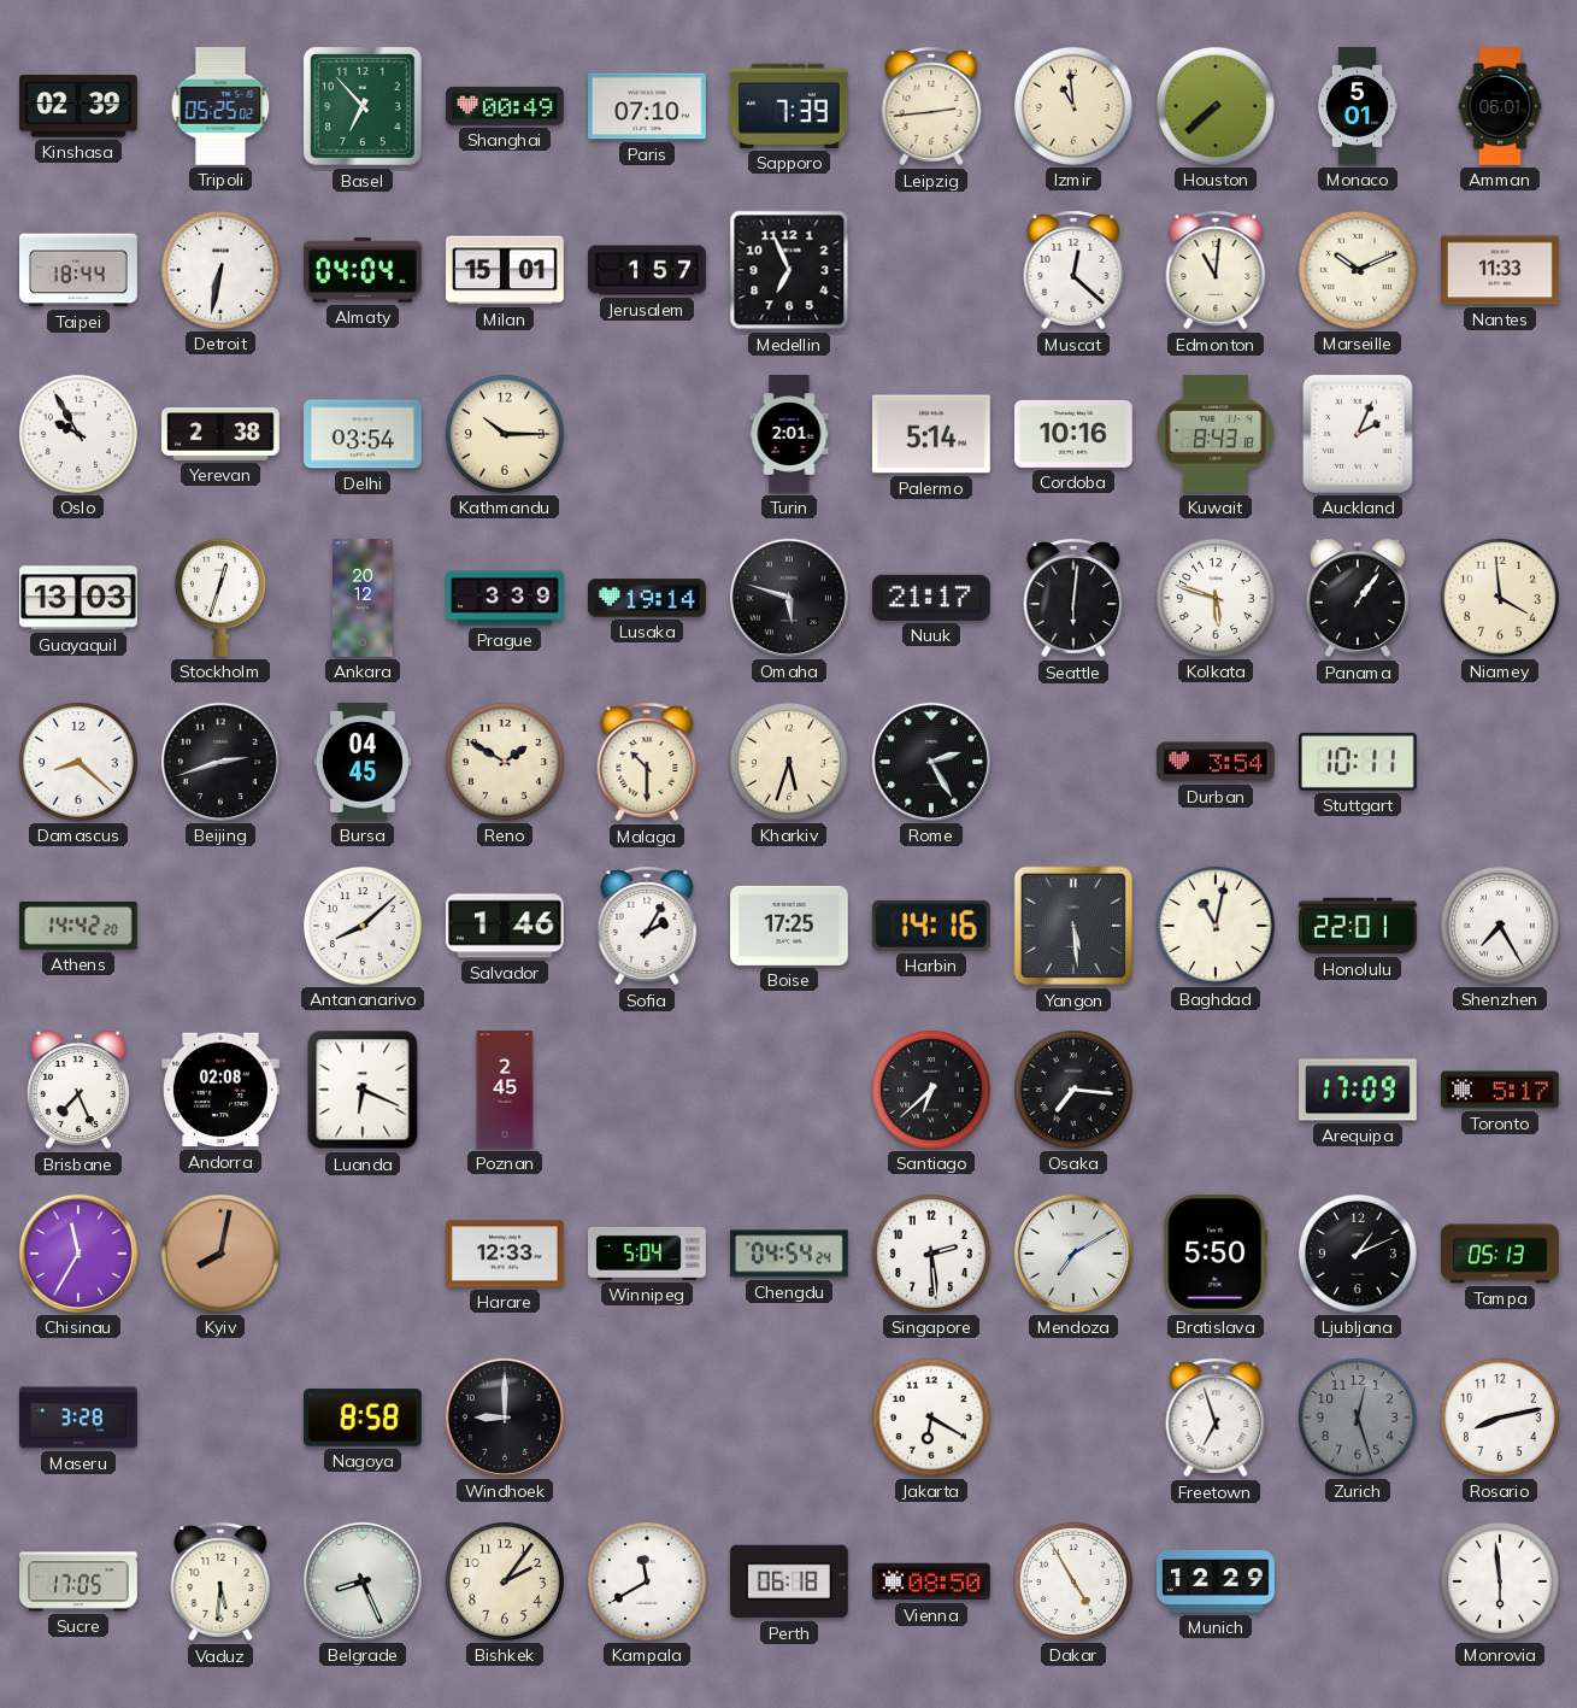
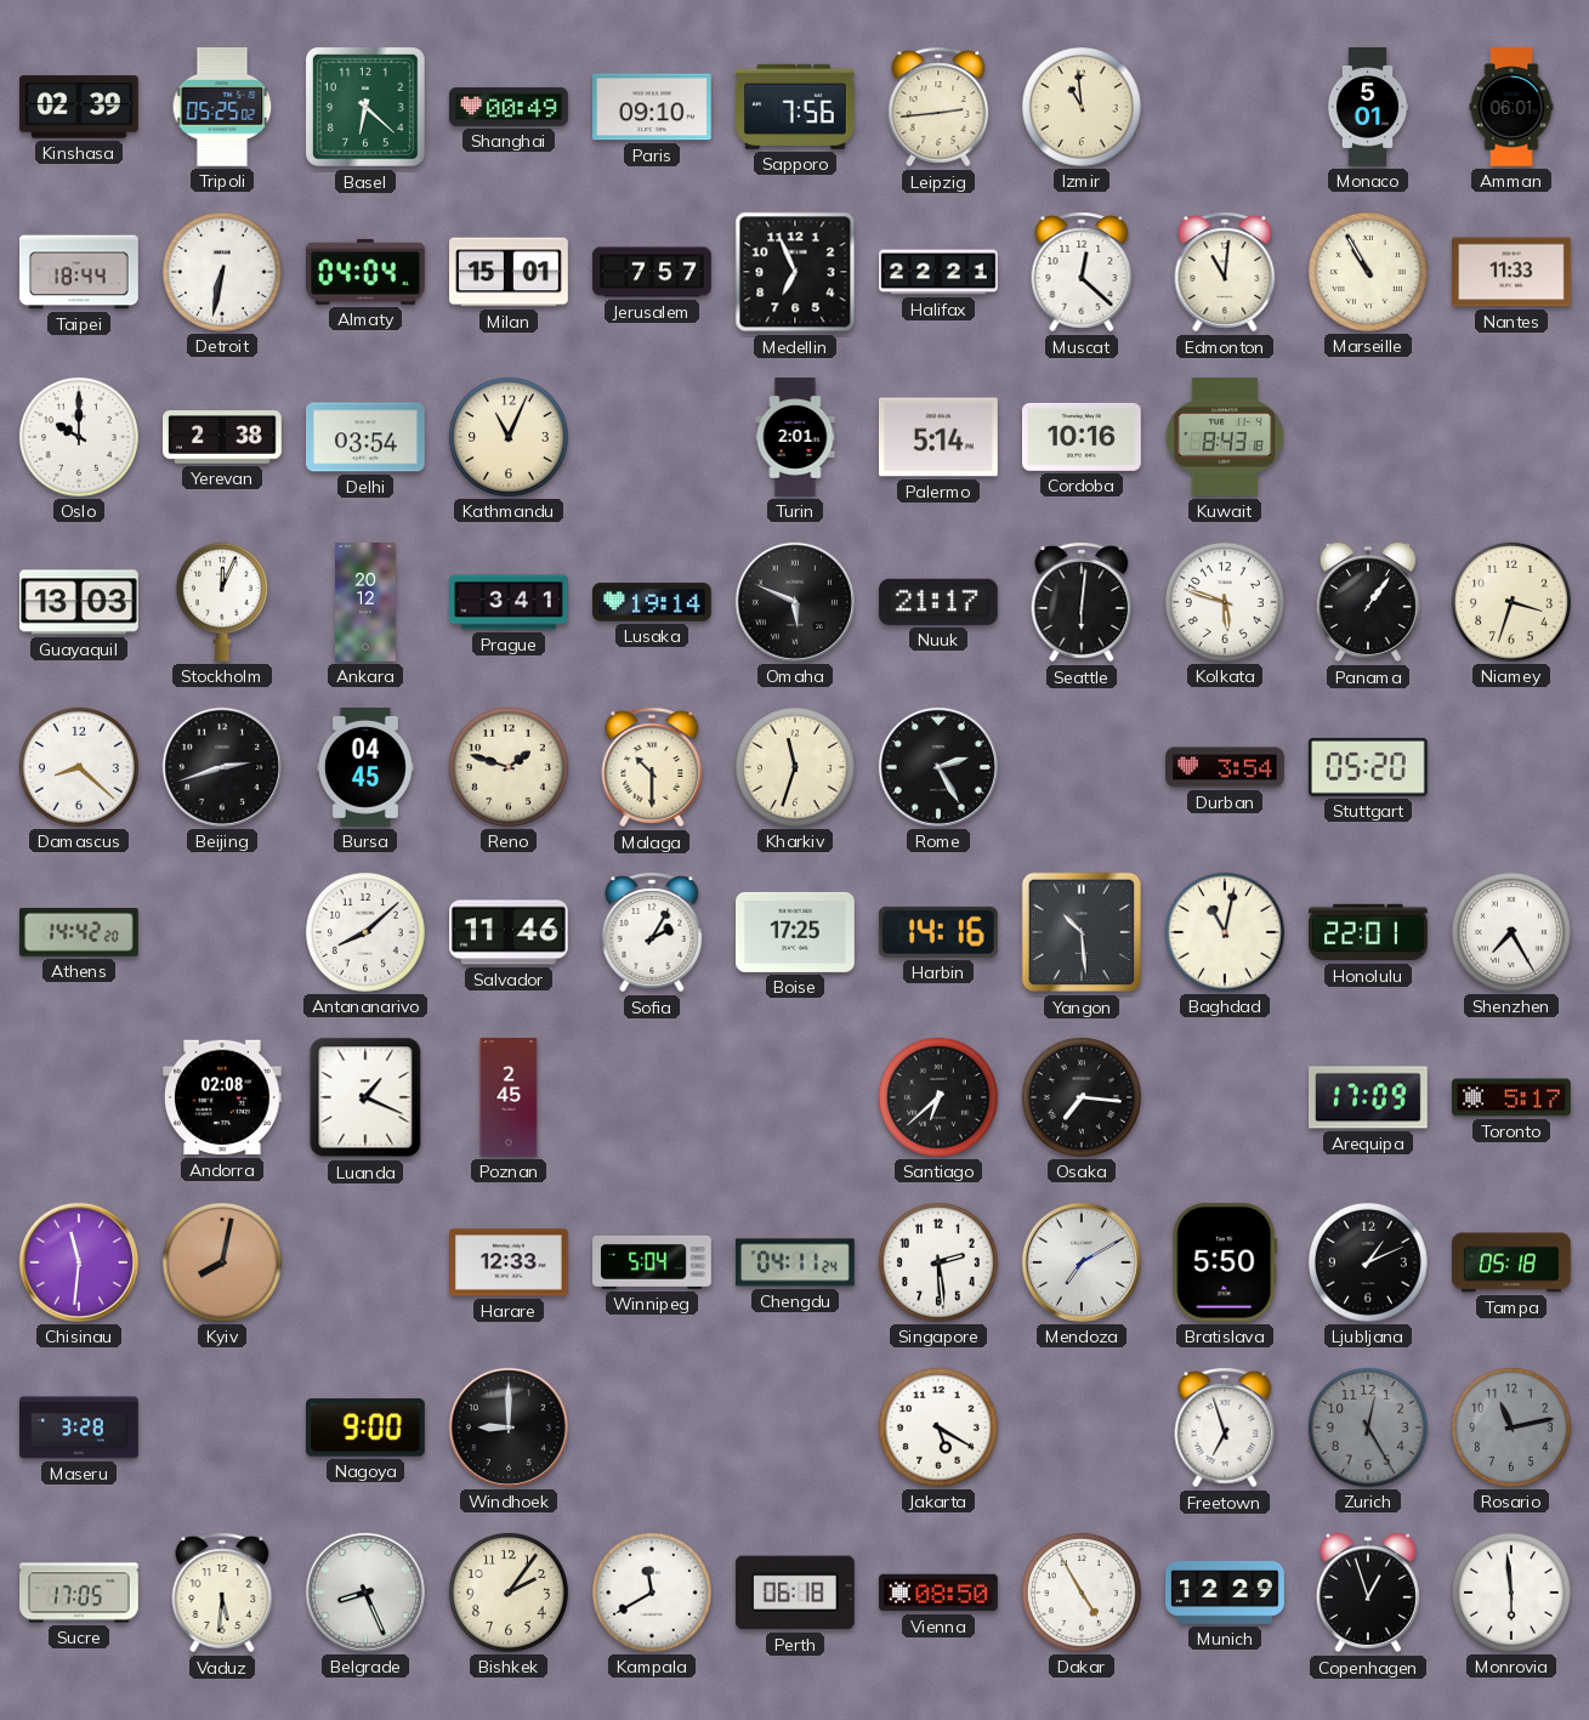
Basel: 6:53 -> 6:22 (365, 107)
Paris: 07:10 -> 09:10 (653, 107)
Sapporo: 7:39 -> 7:56 (795, 107)
Houston: 7:38 -> none (1216, 106)
Jerusalem: 1:57 -> 7:57 (653, 272)
Halifax: none -> 22:21 (938, 272)
Marseille: 10:11 -> 10:55 (1368, 272)
Oslo: 9:55 -> 10:00 (79, 437)
Kathmandu: 10:15 -> 11:04 (509, 437)
Auckland: 2:04 -> none (1358, 434)
Stockholm: 12:33 -> 12:04 (222, 602)
Prague: 3:39 -> 3:41 (510, 602)
Omaha: 5:48 -> 5:49 (795, 602)
Niamey: 3:59 -> 3:33 (1511, 602)
Reno: 1:50 -> 1:48 (509, 767)
Kharkiv: 5:33 -> 11:33 (795, 767)
Stuttgart: 10:11 -> 05:20 (1368, 767)
Salvador: 1:46 -> 11:46 (510, 932)
Yangon: 5:29 -> 10:29 (1082, 932)
Brisbane: 7:26 -> none (78, 1090)
Luanda: 6:19 -> 1:19 (365, 1097)
Chisinau: 11:35 -> 11:31 (79, 1262)
Chengdu: 04:54 -> 04:11 (795, 1262)
Tampa: 05:13 -> 05:18 (1513, 1262)
Nagoya: 8:58 -> 9:00 (365, 1427)
Jakarta: 6:20 -> 5:20 (938, 1427)
Zurich: 12:27 -> 12:25 (1368, 1427)
Rosario: 8:13 -> 11:13 (1511, 1427)
Rosario dial: white -> grey (1511, 1427)
Copenhagen: none -> 12:57 (1368, 1593)
